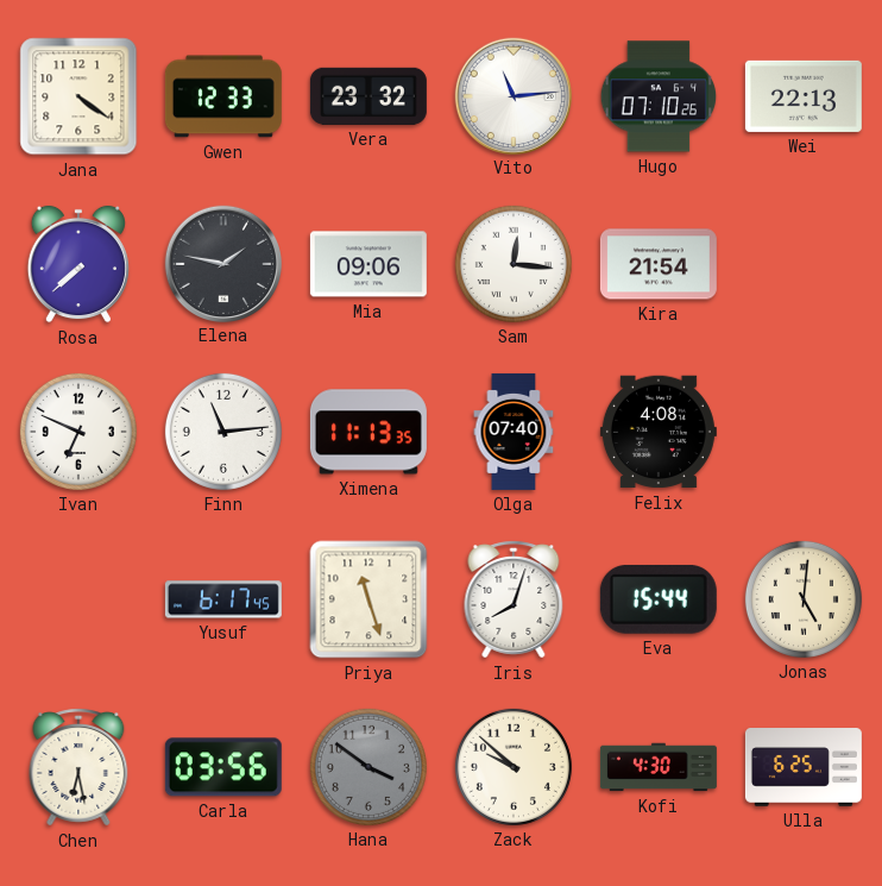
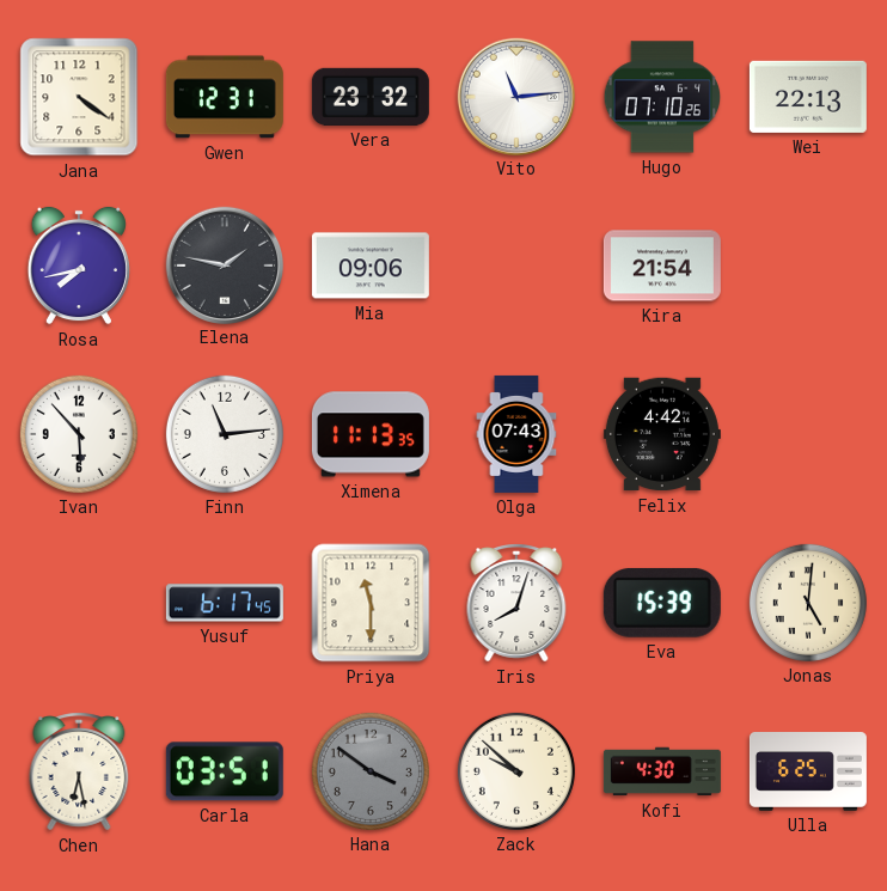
Gwen: 12:33 -> 12:31 (225, 97)
Rosa: 7:38 -> 7:43 (79, 266)
Sam: 12:16 -> none (514, 264)
Ivan: 6:49 -> 5:53 (79, 434)
Olga: 07:40 -> 07:43 (516, 434)
Felix: 4:08 -> 4:42 (662, 434)
Priya: 11:27 -> 11:30 (371, 603)
Eva: 15:44 -> 15:39 (662, 603)
Carla: 03:56 -> 03:51 (225, 771)
